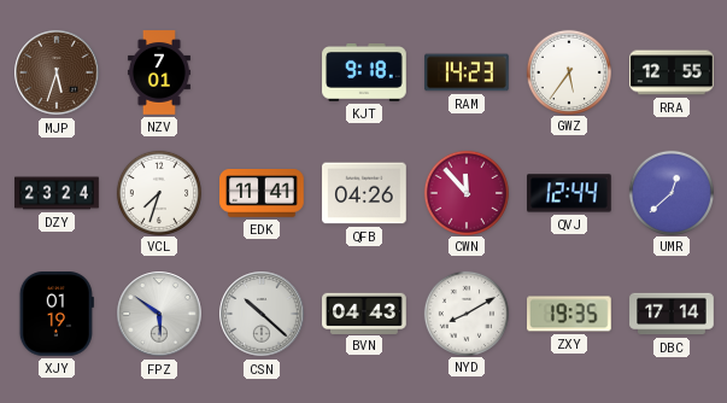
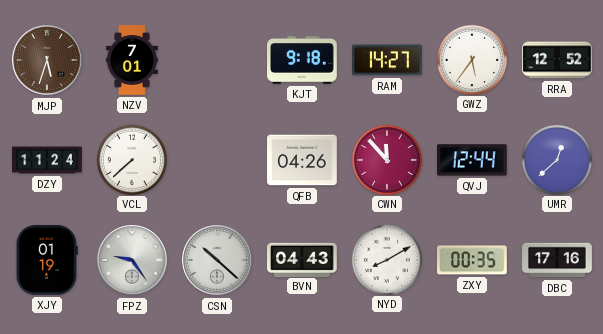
RAM: 14:23 -> 14:27 (388, 60)
RRA: 12:55 -> 12:52 (557, 60)
DZY: 23:24 -> 11:24 (47, 160)
VCL: 7:33 -> 7:38 (131, 159)
EDK: 11:41 -> none (262, 194)
FPZ: 5:51 -> 9:24 (132, 260)
ZXY: 19:35 -> 00:35 (473, 260)
DBC: 17:14 -> 17:16 (557, 260)
